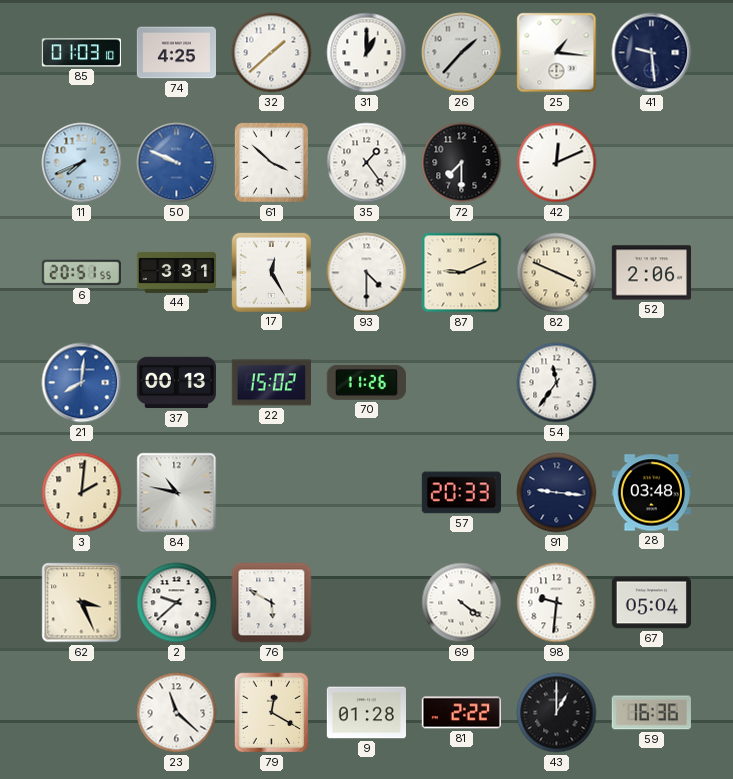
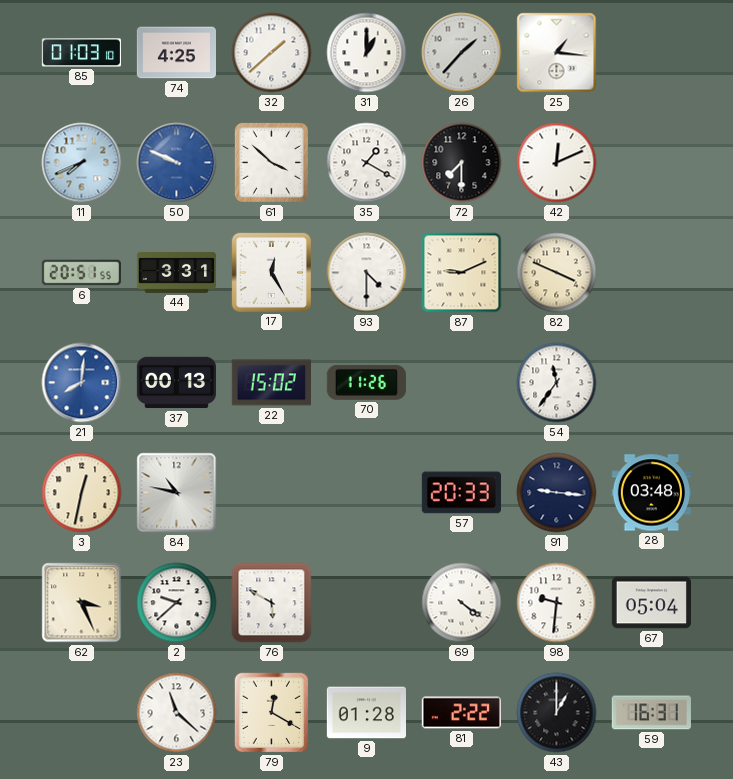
41: 9:29 -> none (652, 53)
35: 1:24 -> 1:20 (367, 163)
52: 2:06 -> none (651, 273)
3: 2:01 -> 12:32 (82, 493)
59: 16:36 -> 16:31 (651, 713)
